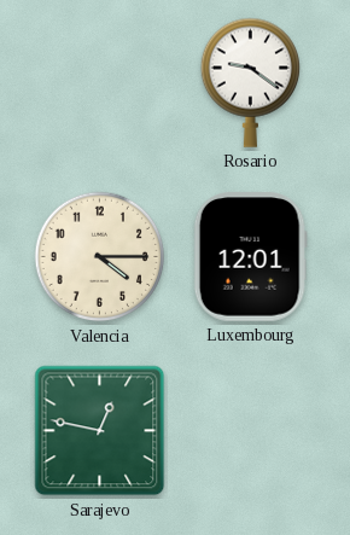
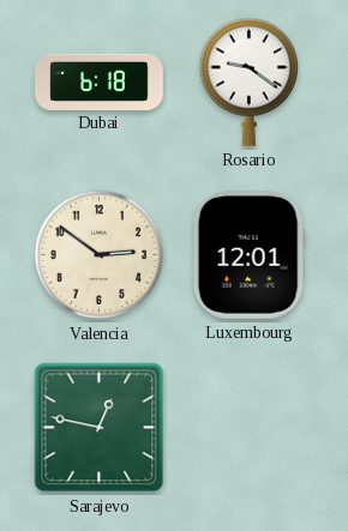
Dubai: none -> 6:18 (100, 82)
Valencia: 4:15 -> 2:51 (100, 255)
